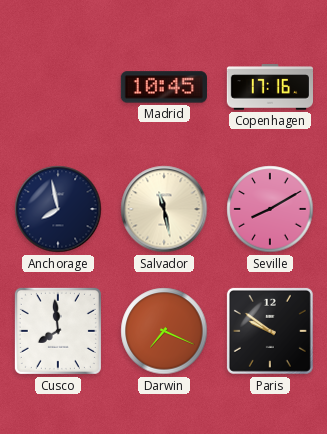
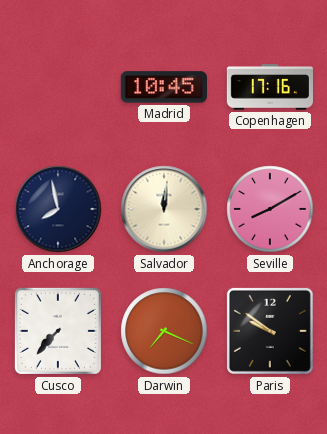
Salvador: 11:28 -> 12:01 (164, 209)
Cusco: 7:59 -> 7:37 (58, 331)
